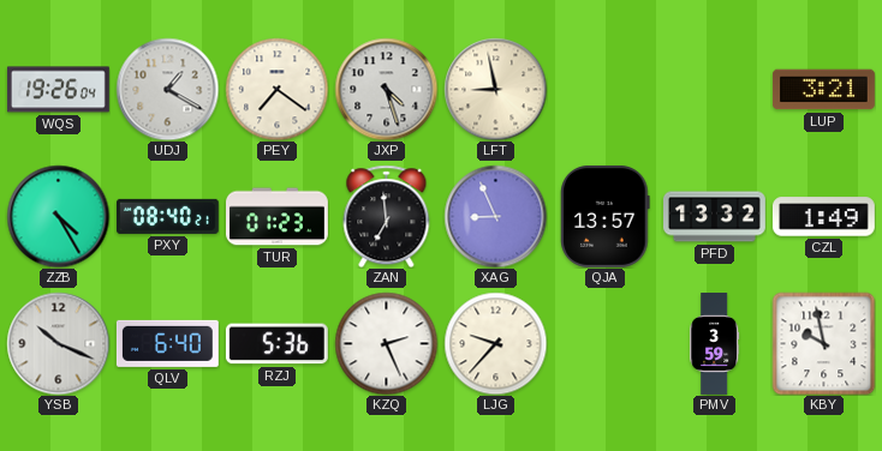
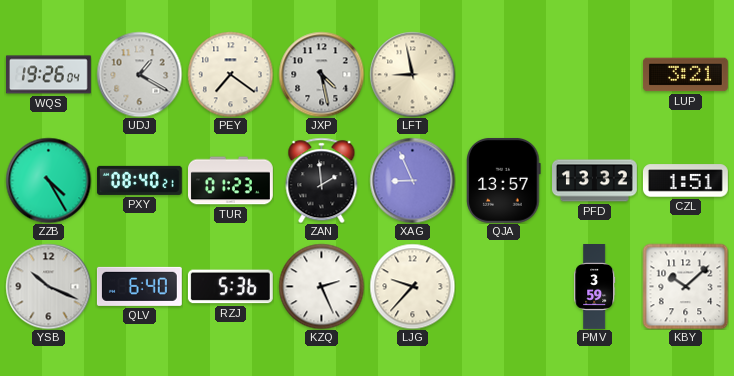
JXP: 4:27 -> 4:28 (321, 74)
ZAN: 6:59 -> 1:59 (322, 180)
CZL: 1:49 -> 1:51 (685, 181)
KBY: 9:58 -> 10:08 (685, 286)
